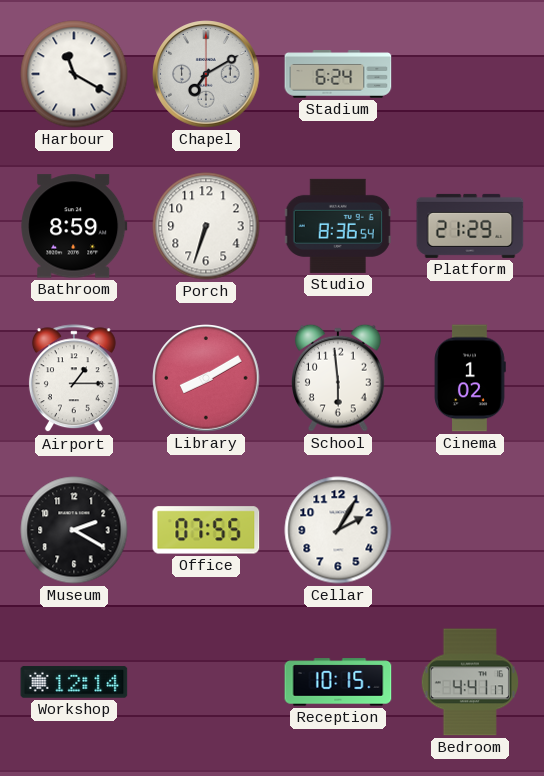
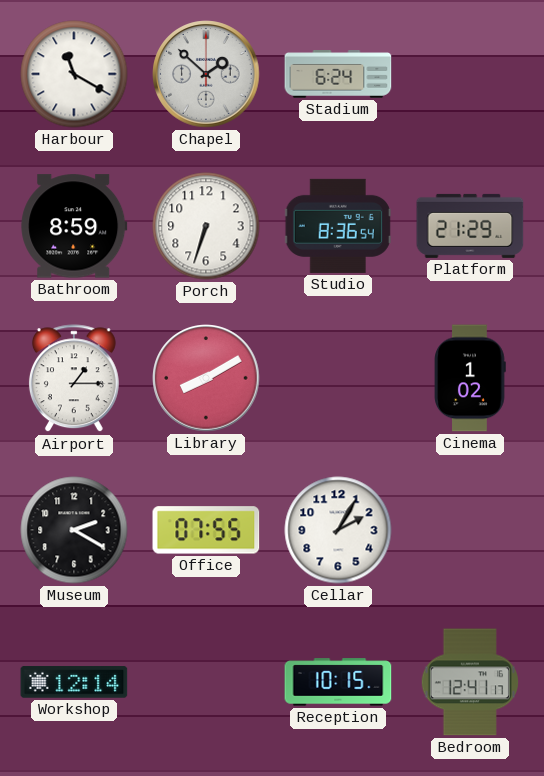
Chapel: 7:10 -> 1:52 (206, 74)
School: 5:59 -> none (339, 378)
Bedroom: 4:41 -> 12:41 (470, 682)
